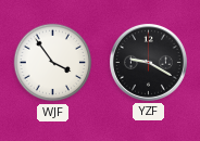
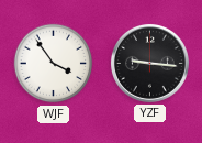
YZF: 9:20 -> 9:16 (149, 63)
